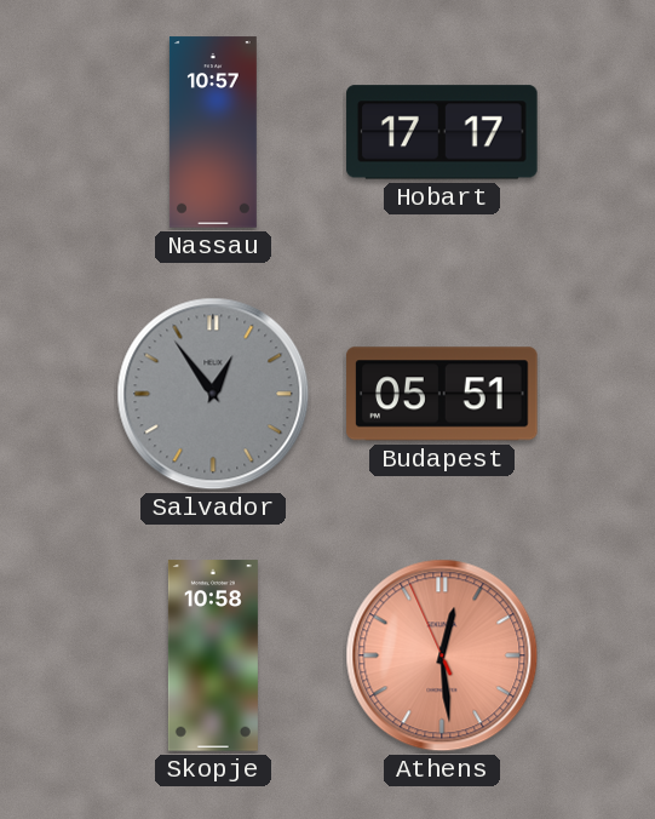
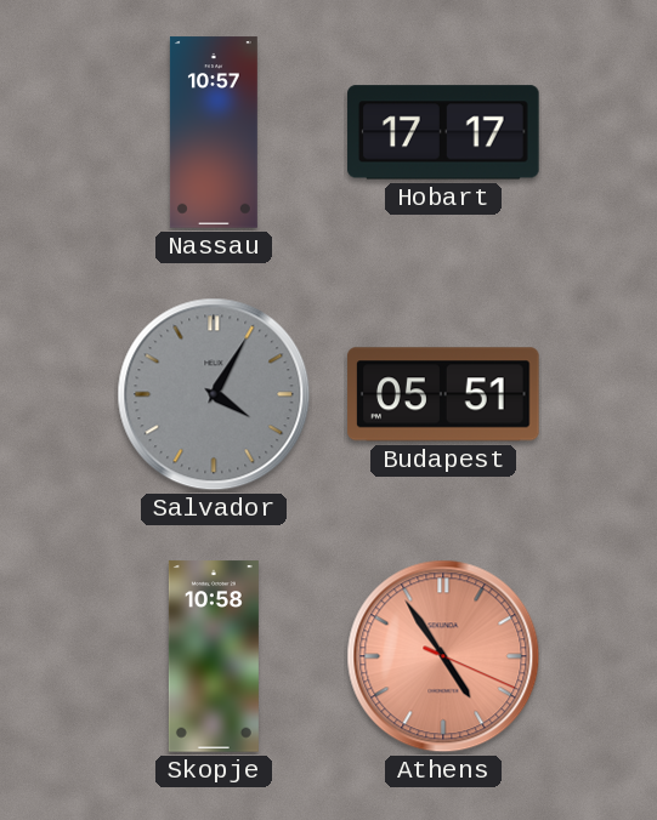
Salvador: 12:54 -> 4:05 (214, 394)
Athens: 12:28 -> 4:54 (443, 656)
